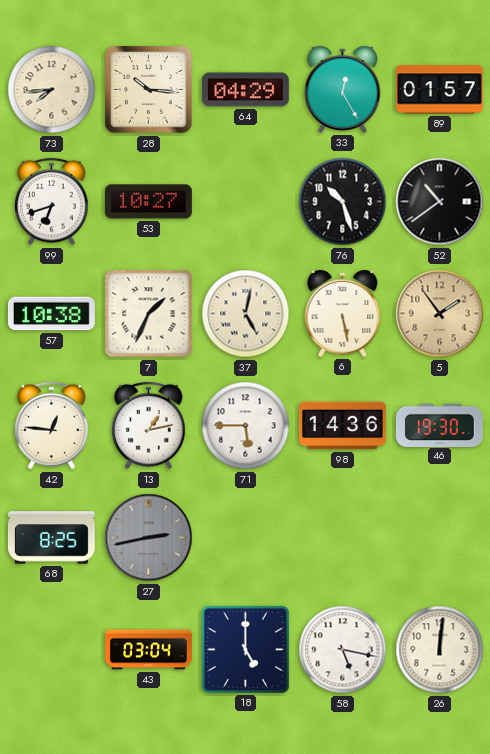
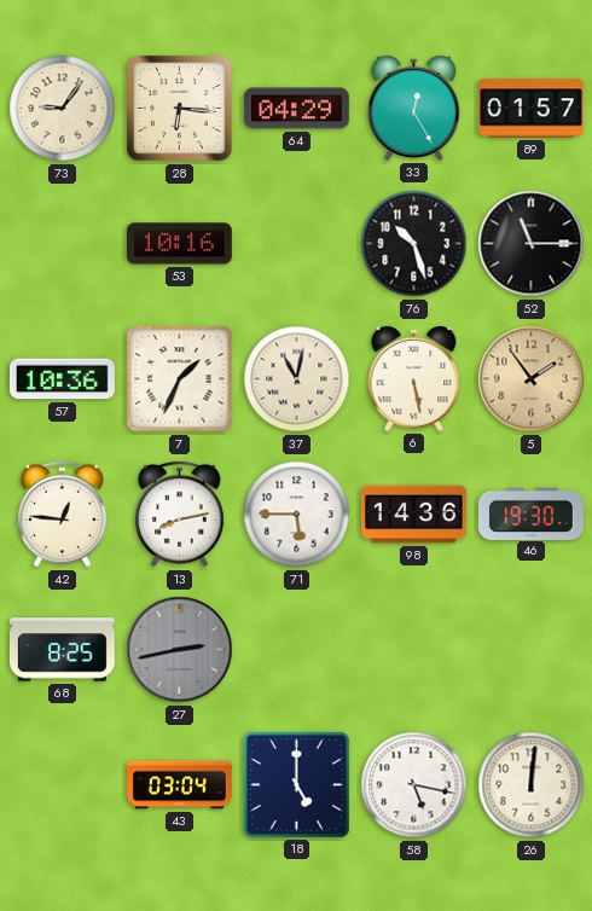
73: 7:44 -> 9:06 (63, 109)
28: 10:16 -> 6:16 (180, 109)
99: 6:42 -> none (52, 202)
53: 10:27 -> 10:16 (180, 244)
52: 10:39 -> 11:15 (532, 244)
57: 10:38 -> 10:36 (62, 379)
37: 5:02 -> 11:02 (297, 379)
13: 1:13 -> 8:13 (180, 515)
